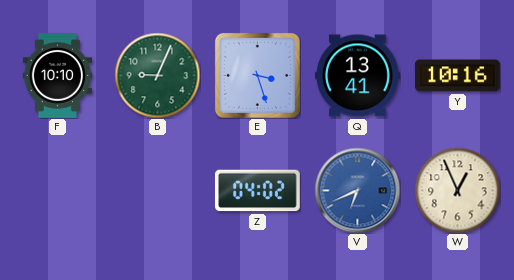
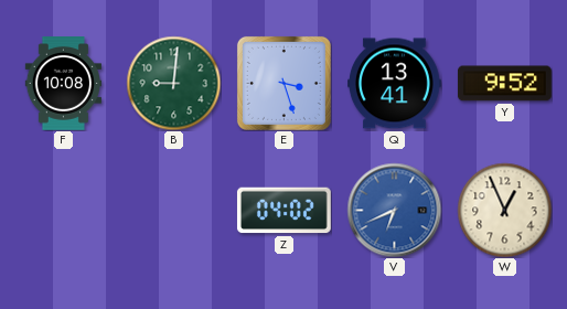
F: 10:10 -> 10:08 (63, 84)
B: 9:04 -> 9:01 (173, 83)
Y: 10:16 -> 9:52 (504, 84)
